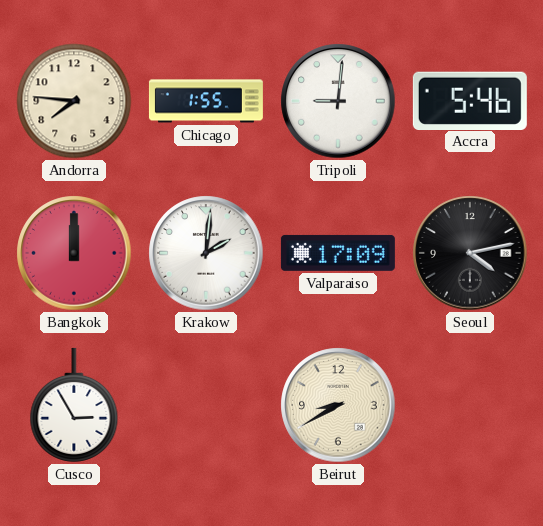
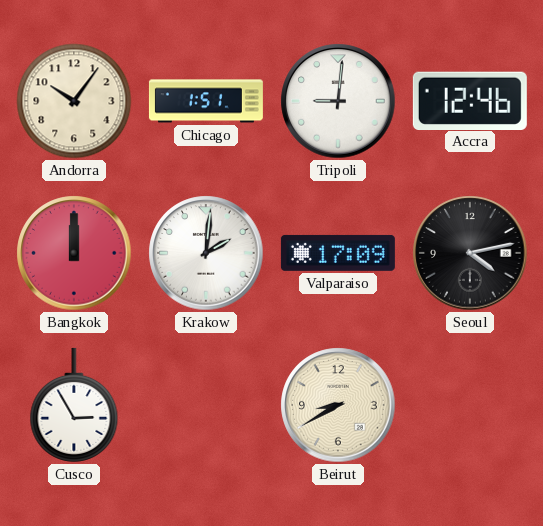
Andorra: 7:46 -> 10:06 (74, 101)
Chicago: 1:55 -> 1:51 (206, 101)
Accra: 5:46 -> 12:46 (470, 100)
